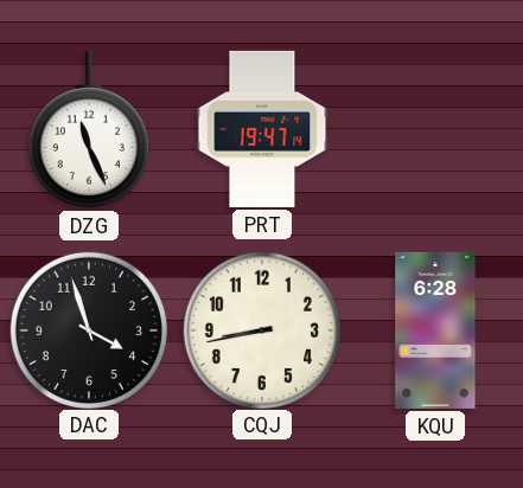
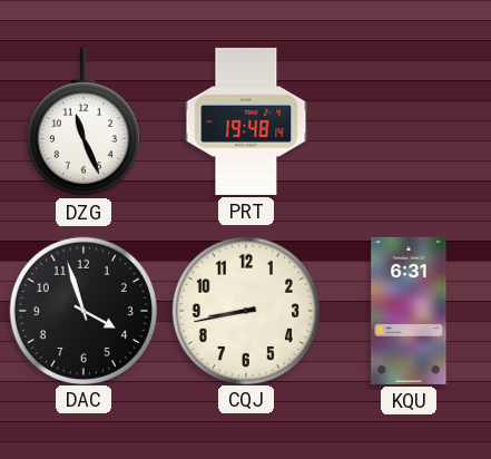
PRT: 19:47 -> 19:48 (246, 121)
KQU: 6:28 -> 6:31 (409, 311)
